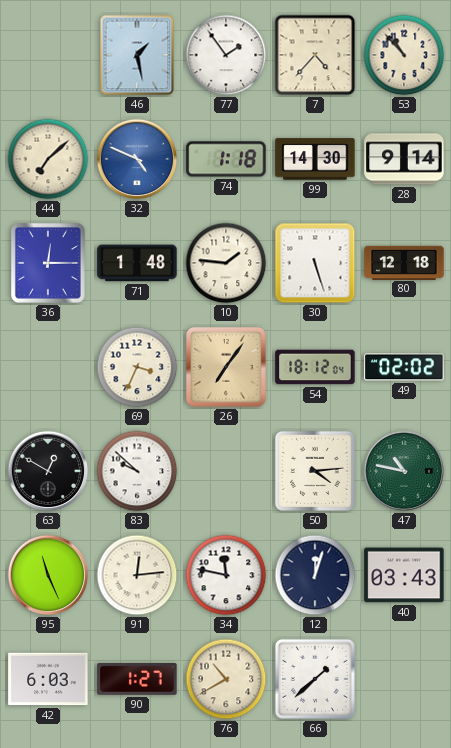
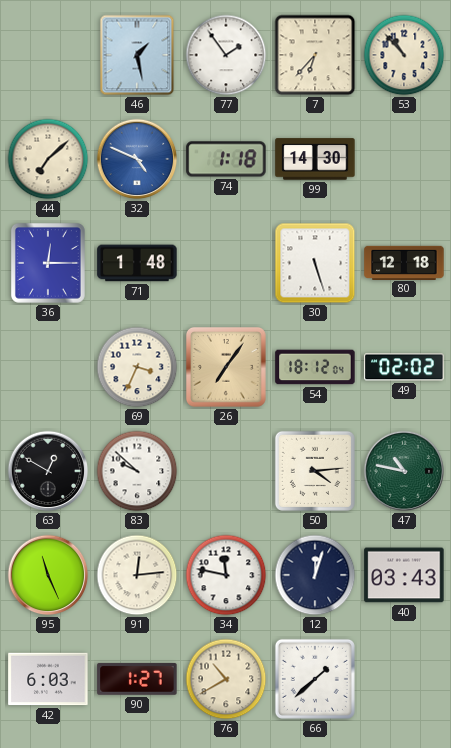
7: 4:37 -> 6:37 (315, 55)
28: 9:14 -> none (404, 159)
10: 1:46 -> none (226, 263)
